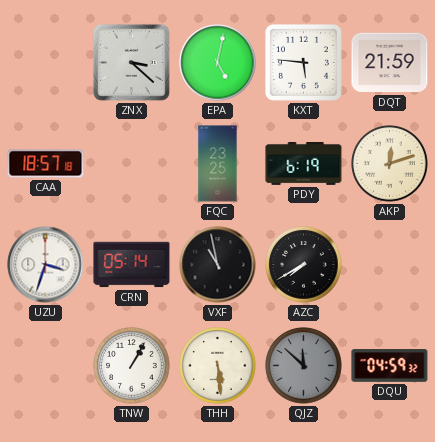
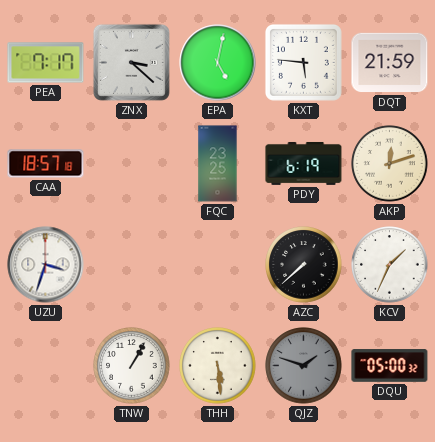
PEA: none -> 7:17 (46, 63)
CRN: 05:14 -> none (132, 265)
VXF: 10:58 -> none (218, 265)
AZC: 7:40 -> 7:38 (304, 265)
KCV: none -> 1:34 (390, 265)
QJZ: 11:52 -> 1:48 (304, 366)
DQU: 04:59 -> 05:00 (390, 366)
